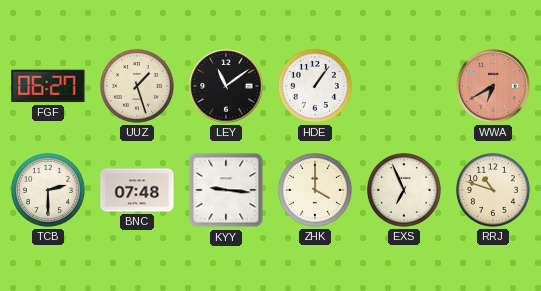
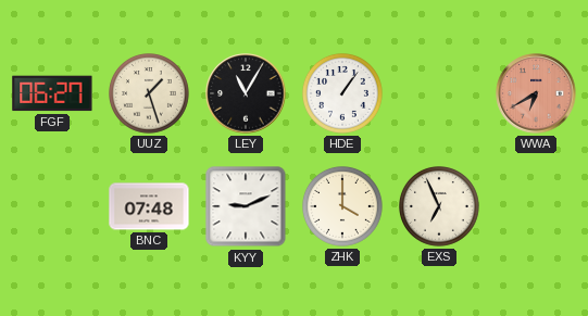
LEY: 11:09 -> 11:05 (246, 93)
TCB: 2:30 -> none (49, 191)
KYY: 9:16 -> 9:11 (246, 206)
RRJ: 10:48 -> none (494, 191)
